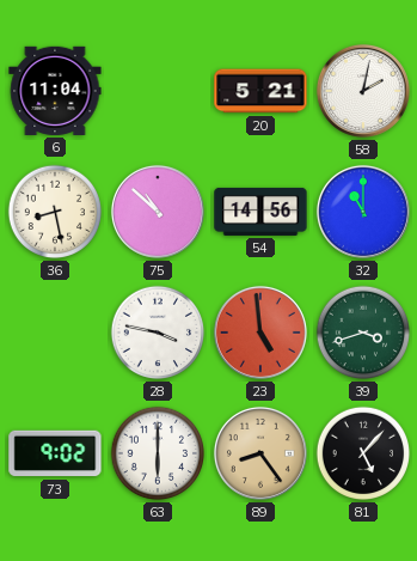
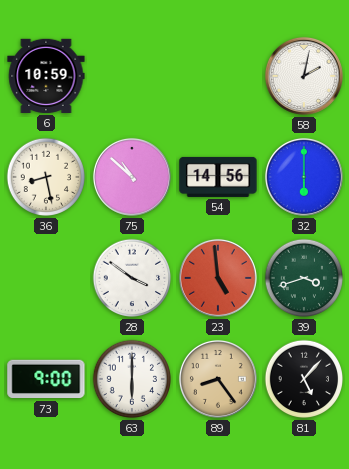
6: 11:04 -> 10:59 (46, 76)
20: 5:21 -> none (260, 91)
32: 11:00 -> 6:00 (304, 177)
28: 3:47 -> 3:51 (132, 278)
73: 9:02 -> 9:00 (46, 379)
